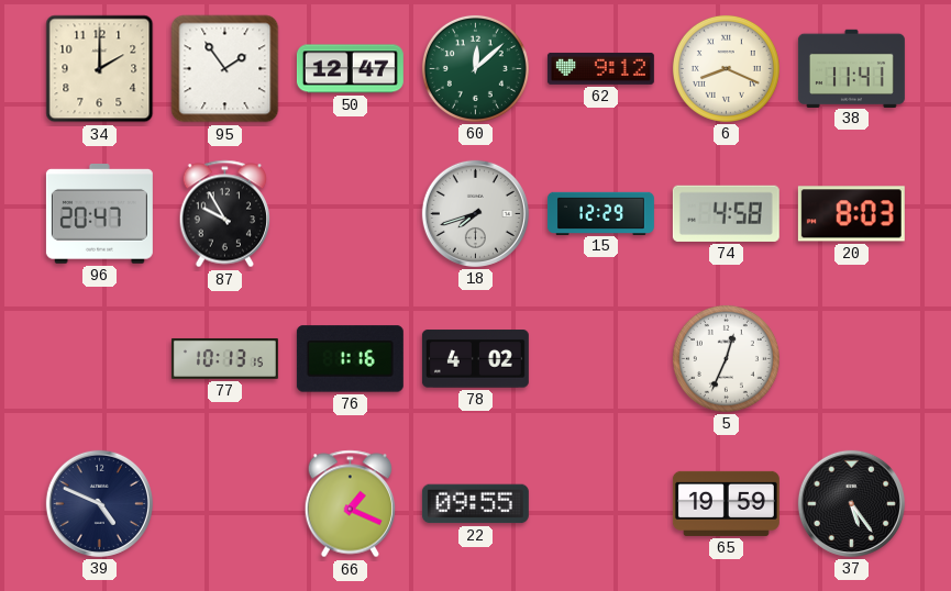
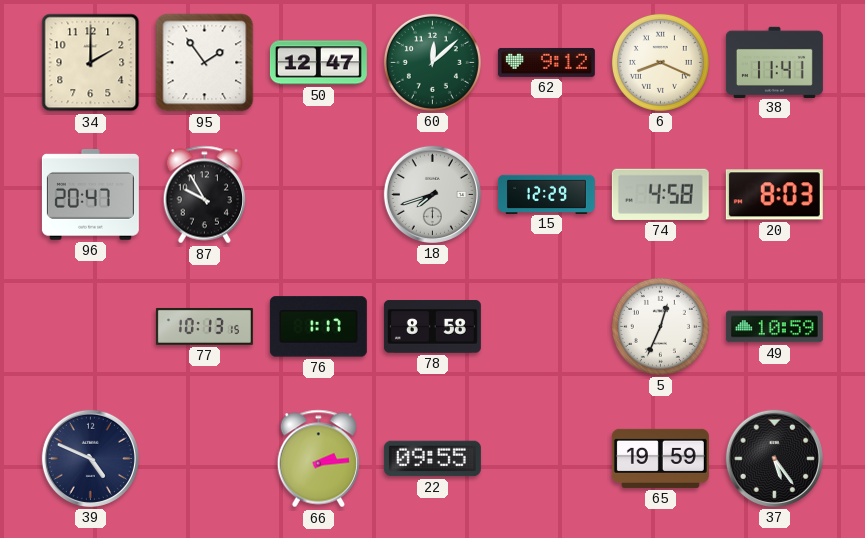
76: 1:16 -> 1:17 (318, 327)
78: 4:02 -> 8:58 (432, 327)
49: none -> 10:59 (774, 327)
66: 1:19 -> 2:14 (319, 459)
